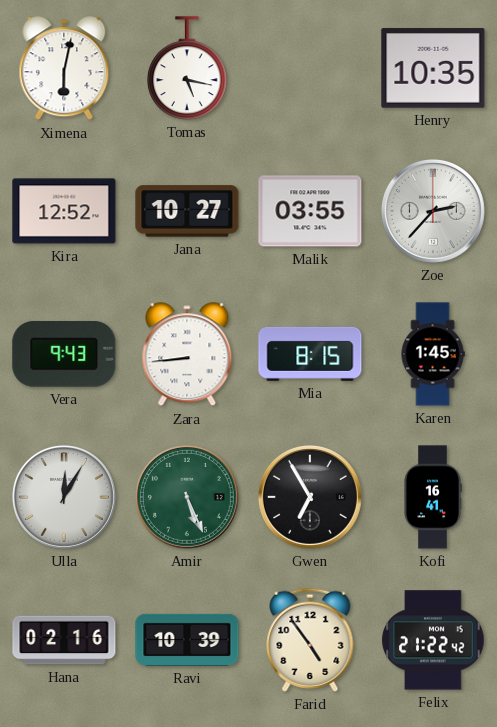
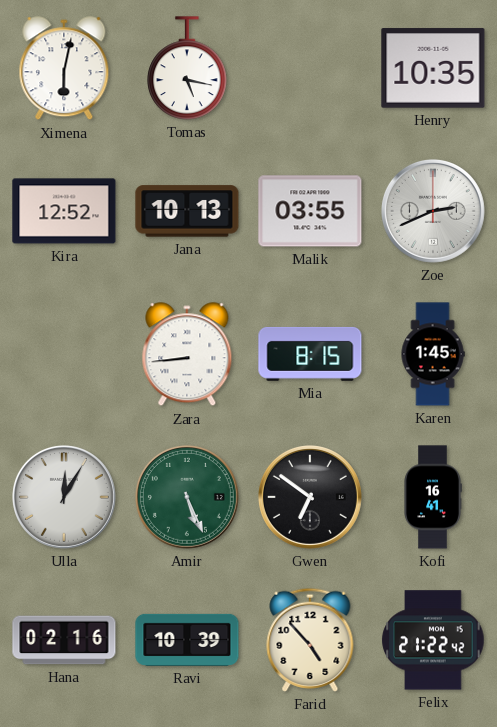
Jana: 10:27 -> 10:13 (187, 211)
Zoe: 2:37 -> 2:41 (433, 211)
Vera: 9:43 -> none (64, 354)
Gwen: 6:55 -> 6:51 (310, 497)
Farid: 4:54 -> 4:53 (310, 640)
